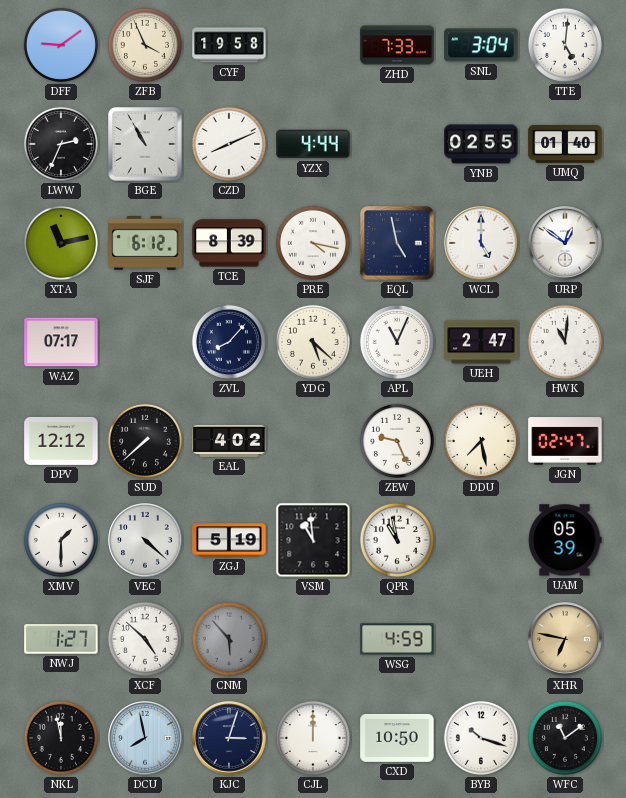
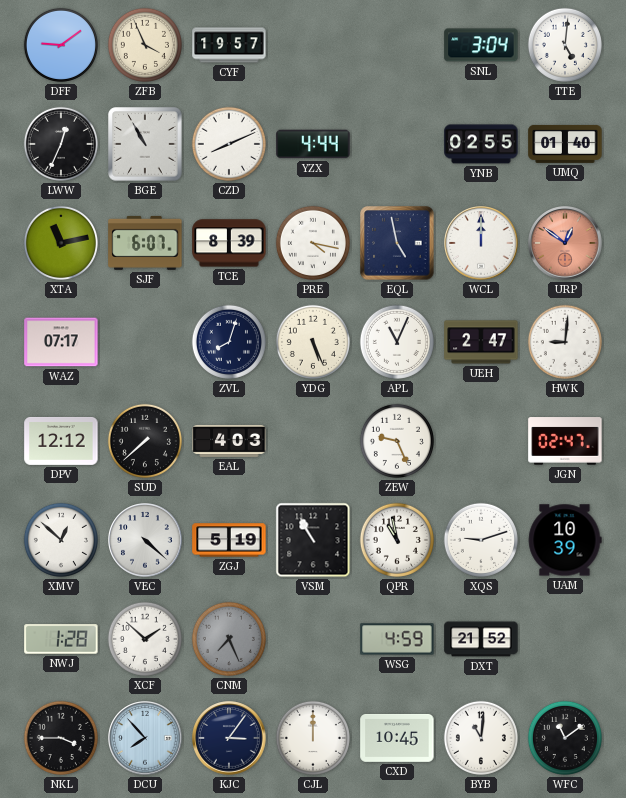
CYF: 19:58 -> 19:57 (229, 45)
ZHD: 7:33 -> none (397, 45)
LWW: 2:34 -> 12:34 (61, 144)
SJF: 6:12 -> 6:07 (145, 243)
WCL: 5:00 -> 12:00 (481, 243)
URP dial: white -> salmon (565, 243)
ZVL: 8:07 -> 8:03 (229, 342)
YDG: 5:22 -> 5:26 (313, 342)
HWK: 11:01 -> 9:01 (565, 342)
EAL: 4:02 -> 4:03 (229, 441)
DDU: 7:28 -> none (481, 441)
XMV: 1:30 -> 12:52 (61, 540)
VSM: 10:59 -> 10:55 (313, 540)
XQS: none -> 9:12 (481, 540)
UAM: 05:39 -> 10:39 (565, 540)
NWJ: 1:27 -> 1:28 (61, 639)
XCF: 4:52 -> 1:52 (145, 639)
CNM: 5:53 -> 7:26 (229, 639)
DXT: none -> 21:52 (481, 639)
XHR: 6:47 -> none (565, 639)
NKL: 11:58 -> 3:45 (61, 738)
DCU: 7:58 -> 7:53 (145, 738)
KJC: 3:03 -> 3:06 (229, 738)
CXD: 10:50 -> 10:45 (397, 738)
BYB: 10:18 -> 11:01 (481, 738)
